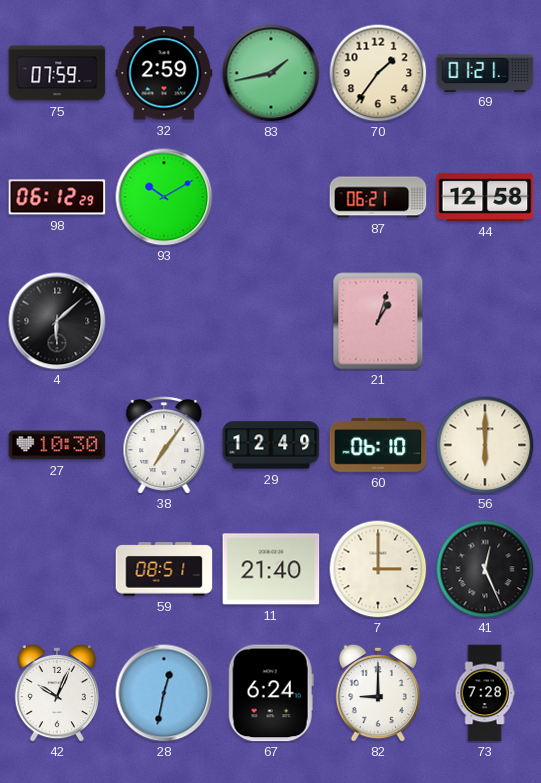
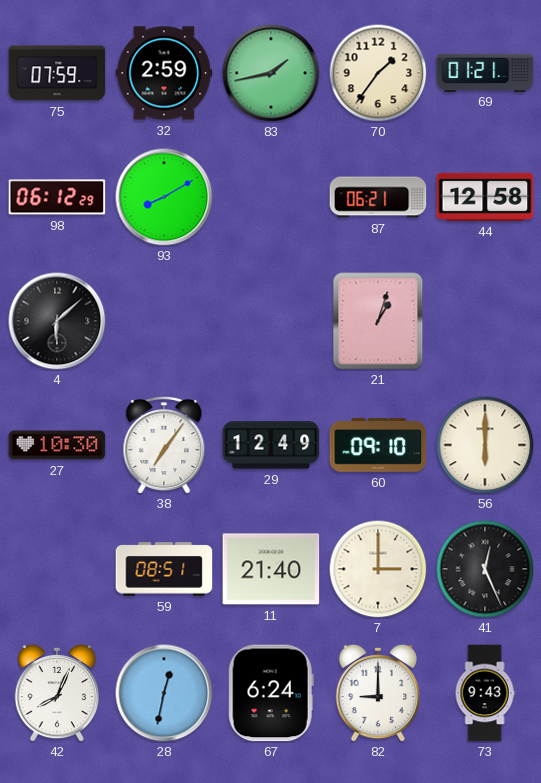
93: 10:10 -> 8:10 (164, 197)
60: 06:10 -> 09:10 (378, 445)
42: 10:04 -> 8:04 (56, 693)
73: 7:28 -> 9:43 (485, 693)
